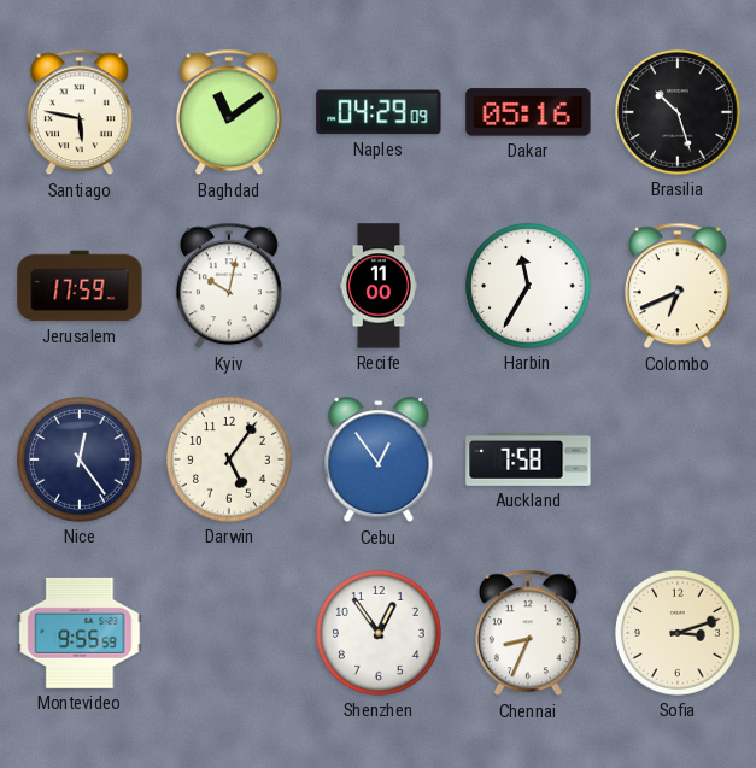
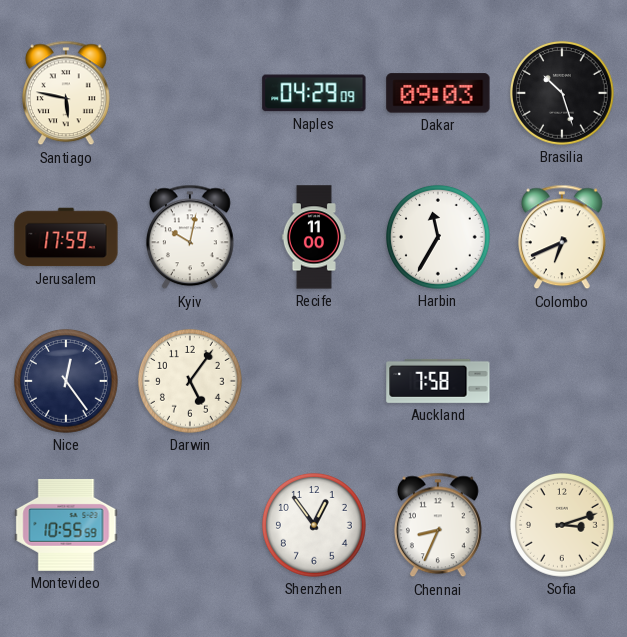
Baghdad: 11:09 -> none (229, 112)
Dakar: 05:16 -> 09:03 (438, 93)
Cebu: 12:54 -> none (379, 461)
Montevideo: 9:55 -> 10:55 (66, 525)
